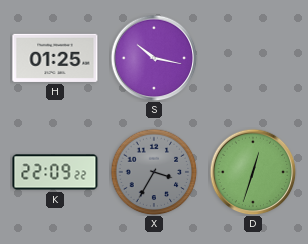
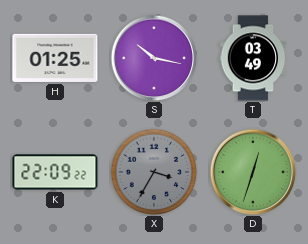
T: none -> 03:49 (253, 58)
